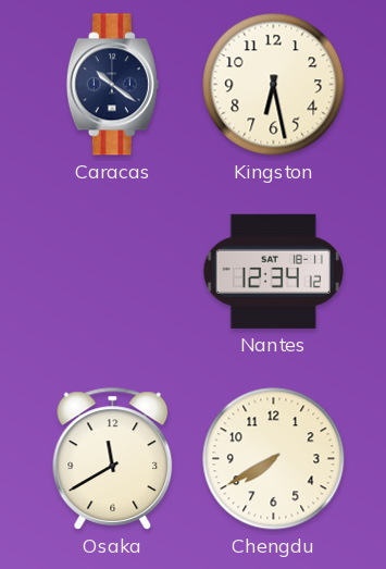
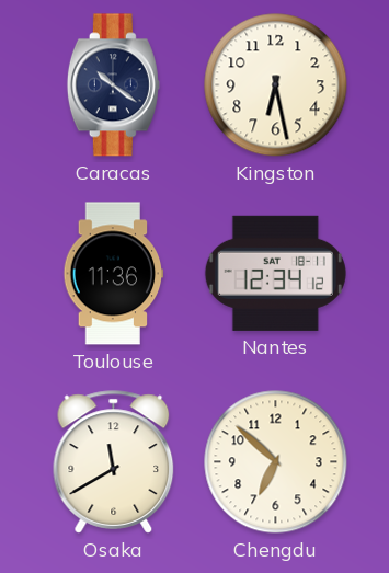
Toulouse: none -> 11:36 (114, 274)
Chengdu: 7:40 -> 6:52 (276, 462)
